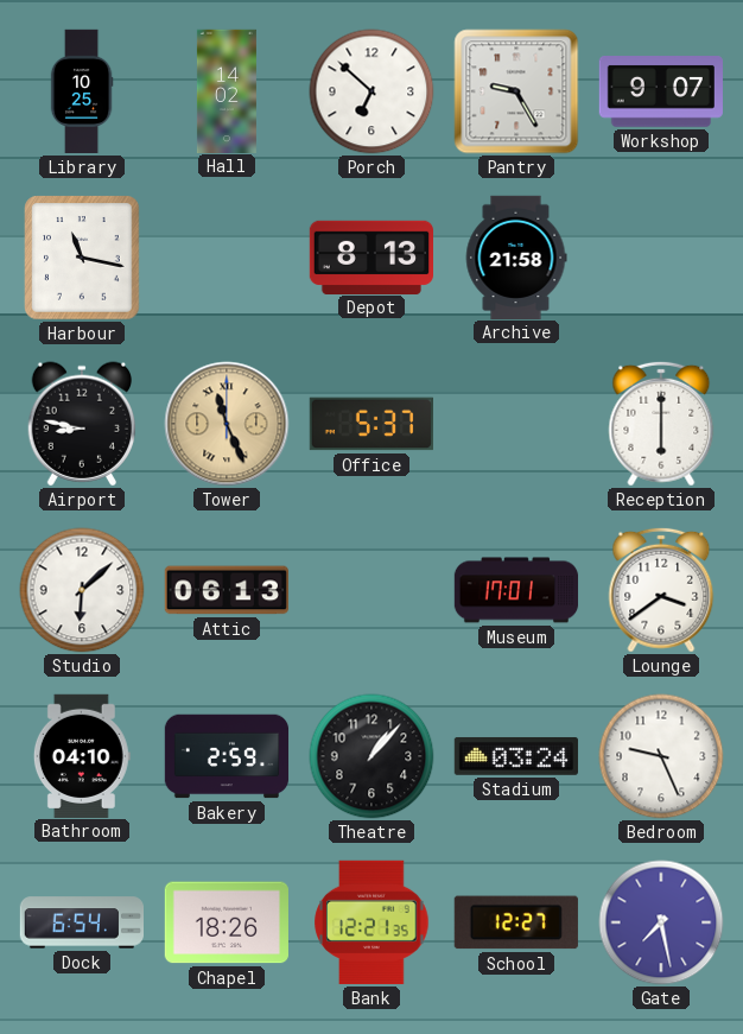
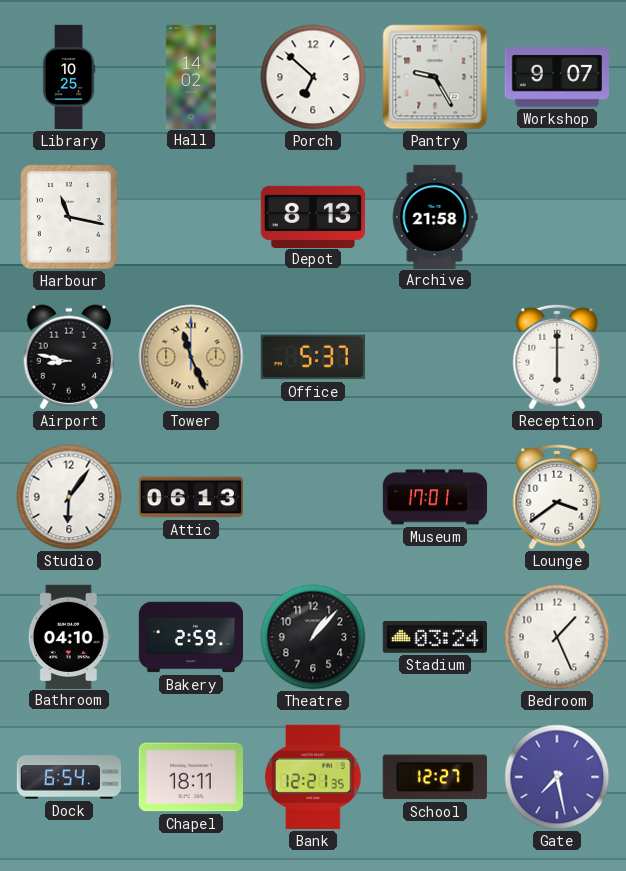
Studio: 6:08 -> 6:06 (69, 497)
Bedroom: 9:26 -> 1:26 (557, 637)
Chapel: 18:26 -> 18:11 (191, 777)
